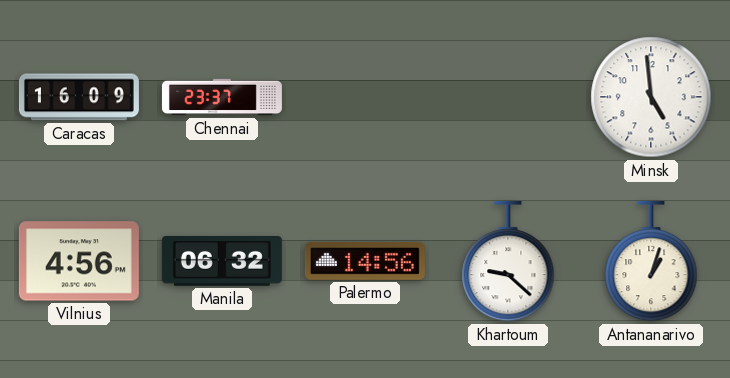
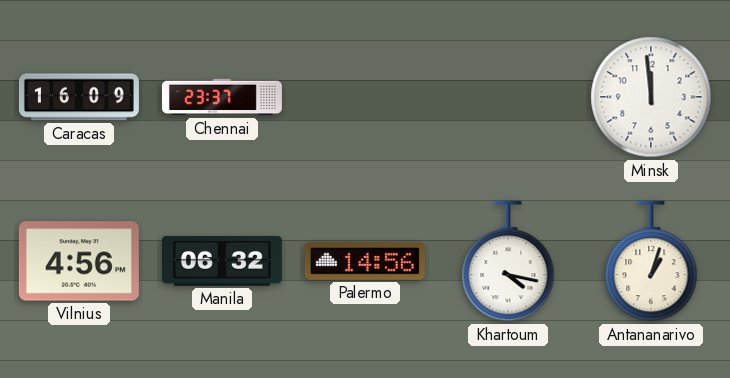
Minsk: 4:59 -> 11:59 (651, 97)
Khartoum: 9:22 -> 4:17 (508, 261)
